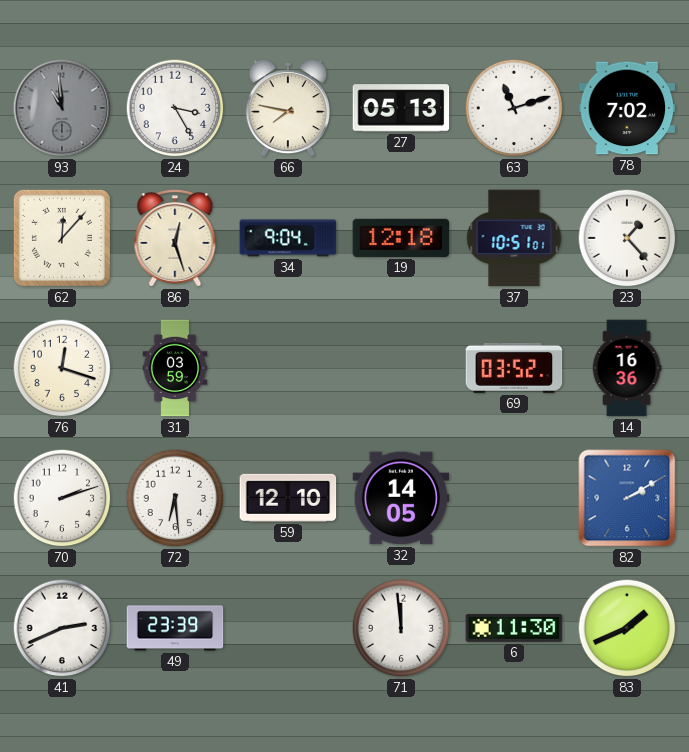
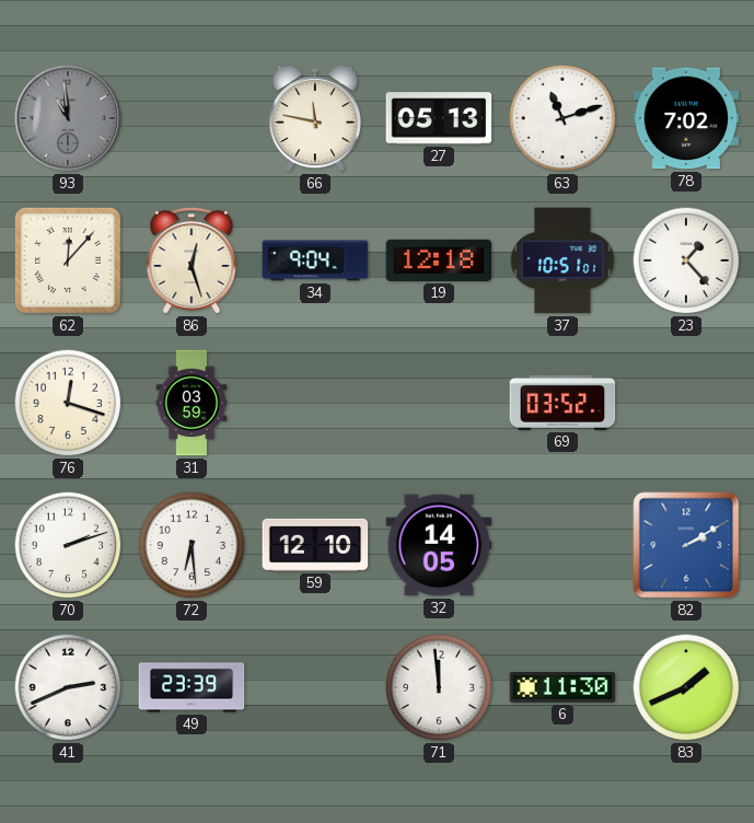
24: 3:25 -> none (175, 108)
66: 7:47 -> 11:47 (315, 118)
14: 16:36 -> none (627, 368)
